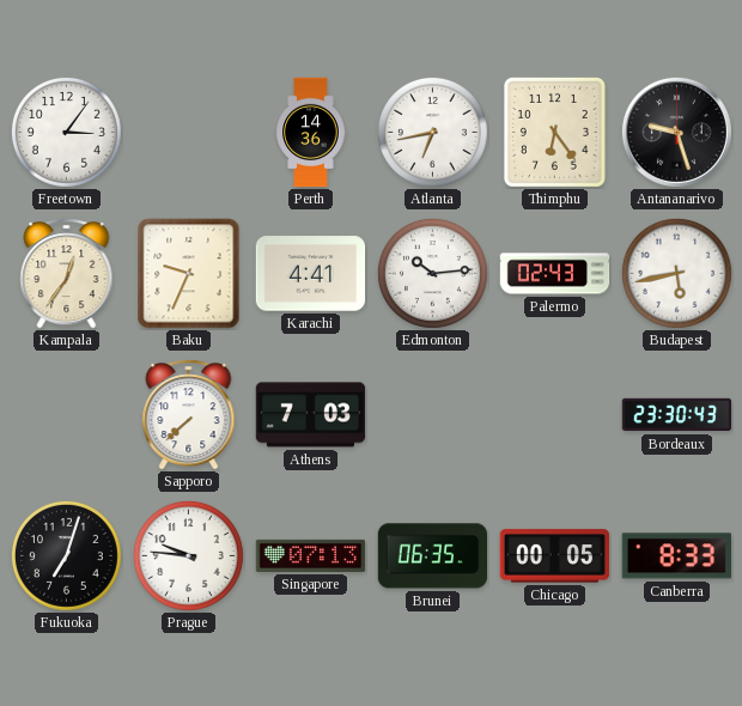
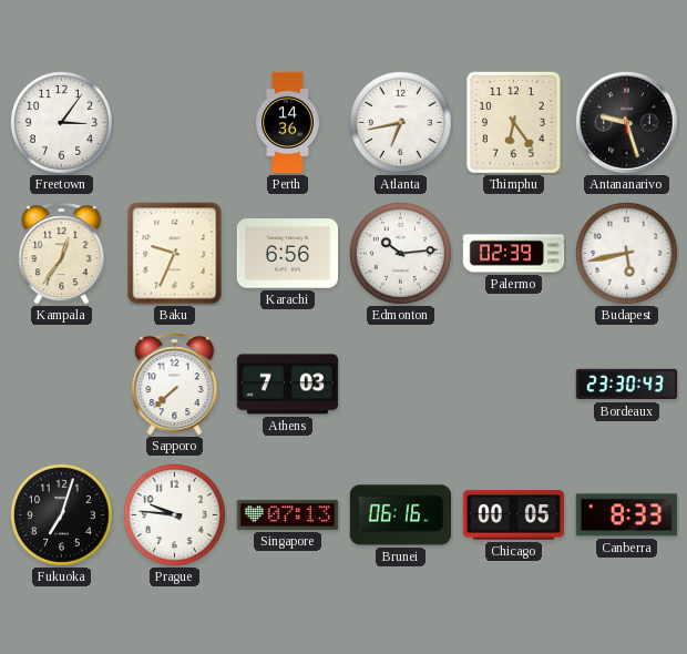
Karachi: 4:41 -> 6:56 (288, 254)
Palermo: 02:43 -> 02:39 (514, 254)
Brunei: 06:35 -> 06:16 (401, 515)
